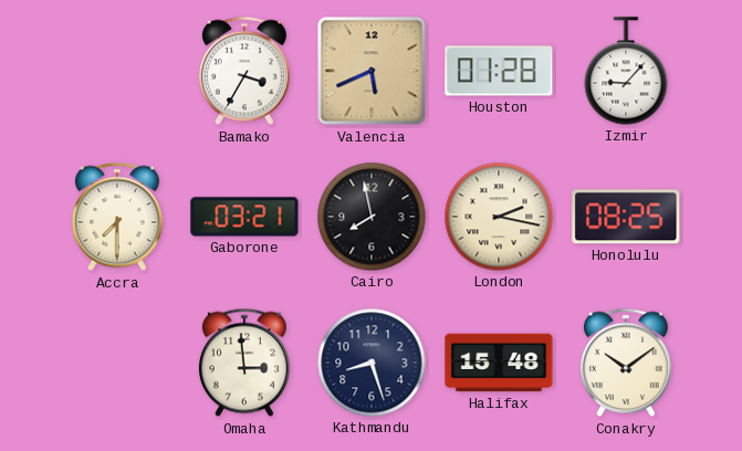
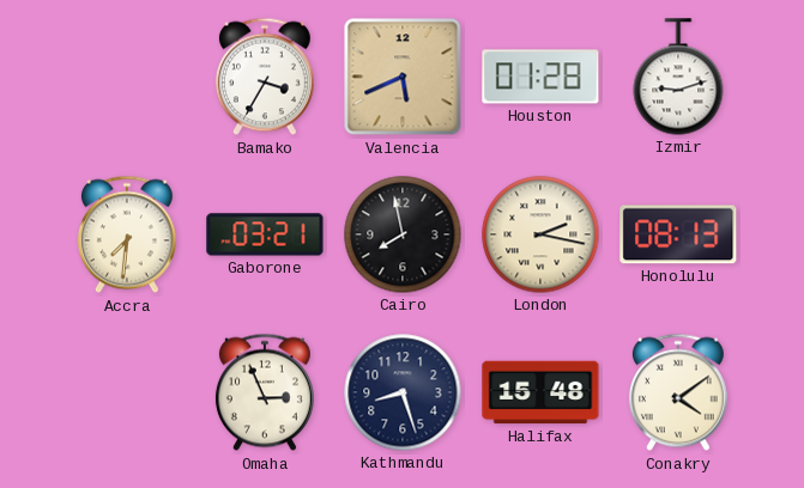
Izmir: 9:07 -> 9:12 (678, 77)
Accra: 7:30 -> 7:31 (127, 234)
Honolulu: 08:25 -> 08:13 (678, 234)
Omaha: 2:59 -> 2:56 (265, 392)
Conakry: 10:09 -> 4:09 (678, 392)
